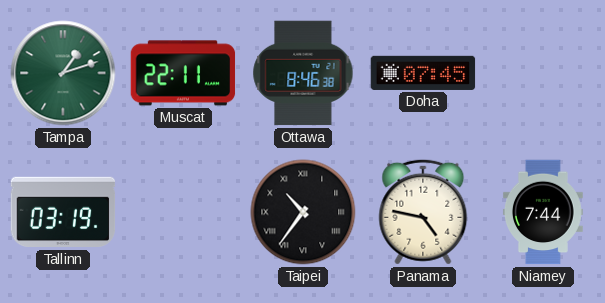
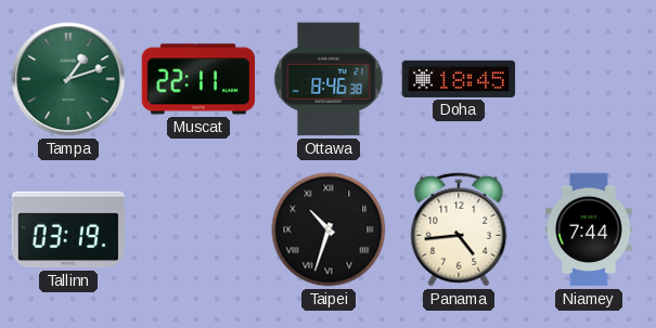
Doha: 07:45 -> 18:45 (459, 79)
Taipei: 10:36 -> 10:33 (329, 229)
Panama: 4:47 -> 4:44 (459, 229)
